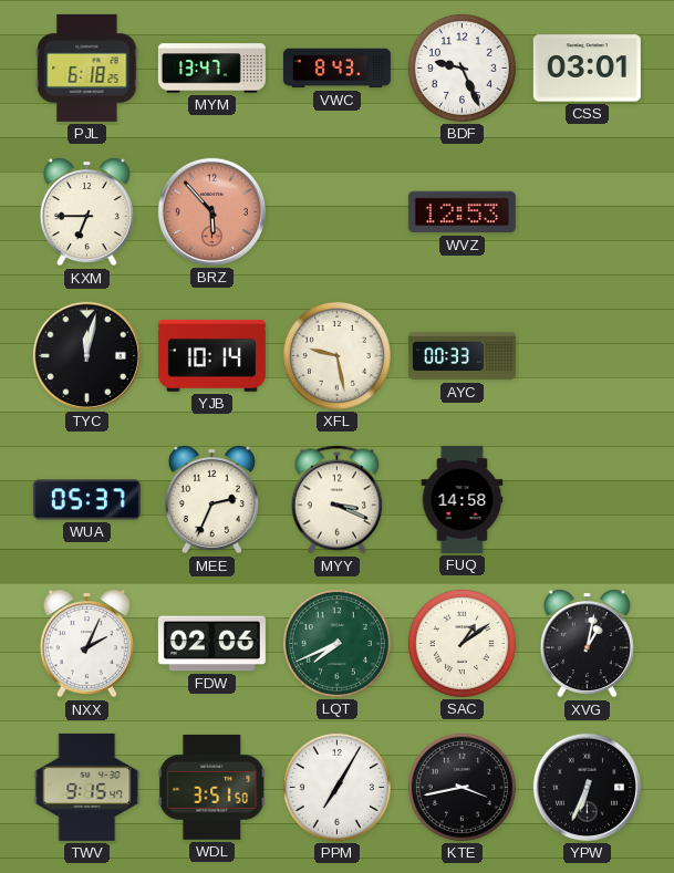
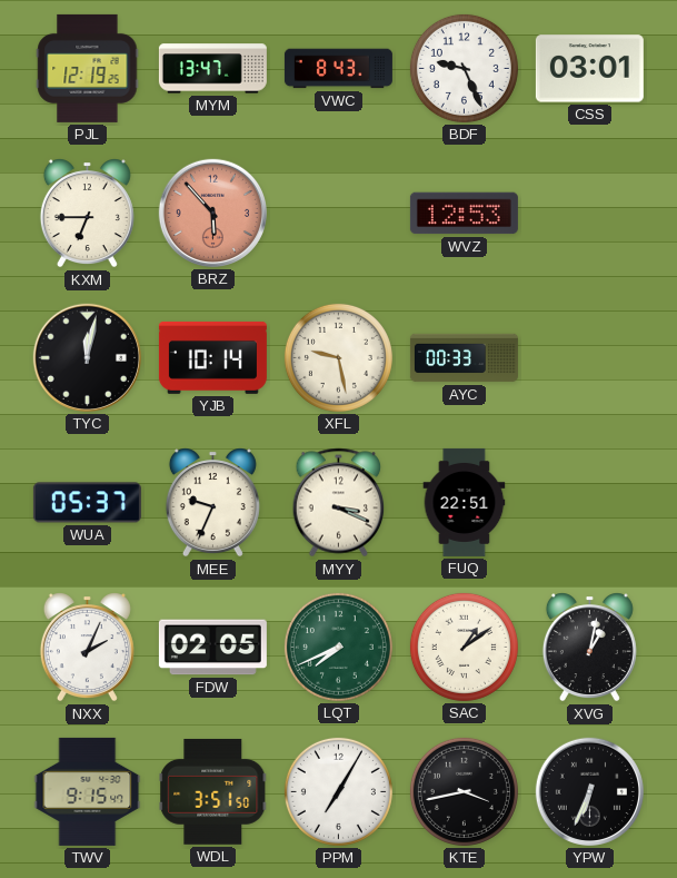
PJL: 6:18 -> 12:19 (88, 68)
MEE: 2:34 -> 9:34 (212, 503)
FUQ: 14:58 -> 22:51 (465, 502)
FDW: 02:06 -> 02:05 (212, 648)
